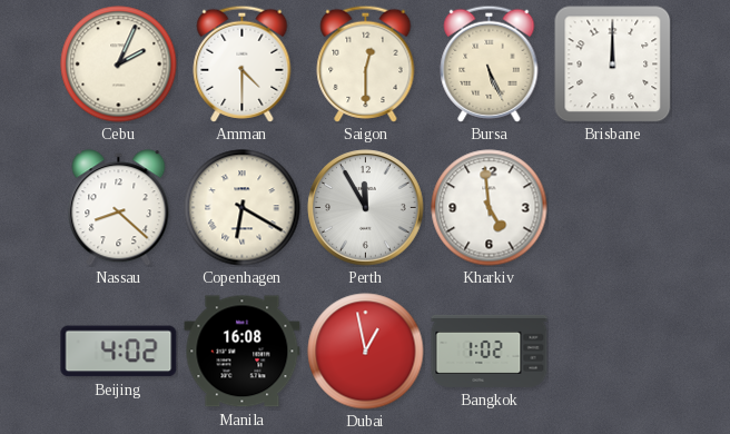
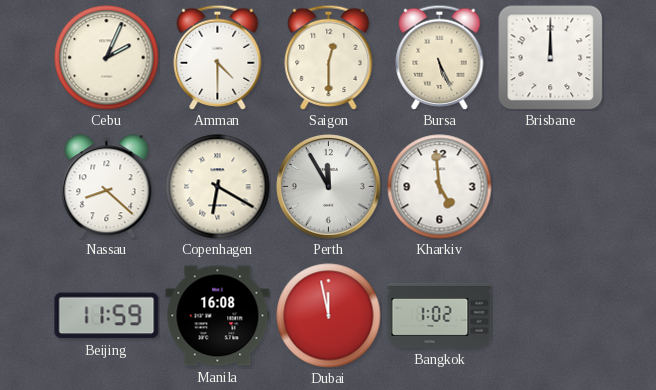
Beijing: 4:02 -> 11:59 (107, 316)
Dubai: 12:58 -> 11:58 (329, 316)
